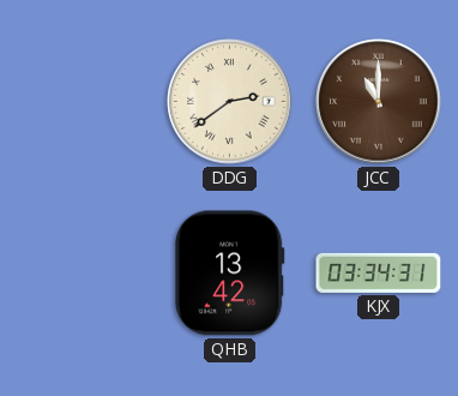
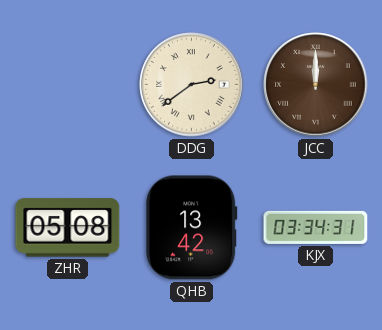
JCC: 11:00 -> 12:00 (316, 85)
ZHR: none -> 05:08 (68, 228)
